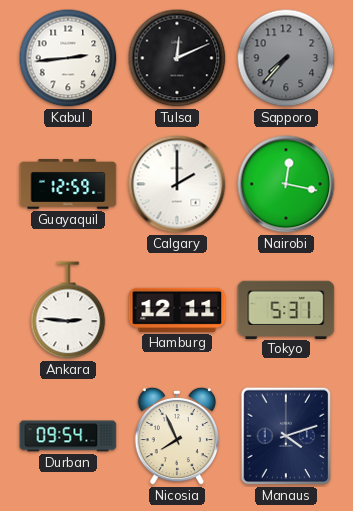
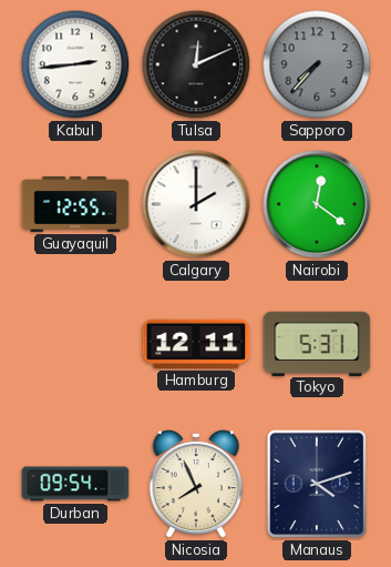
Guayaquil: 12:59 -> 12:55 (75, 205)
Nairobi: 12:17 -> 12:21 (317, 204)
Ankara: 2:46 -> none (68, 310)
